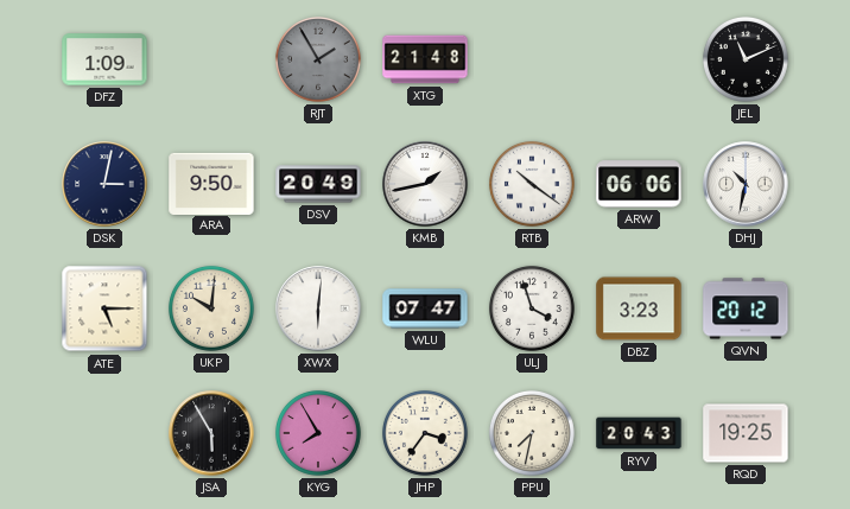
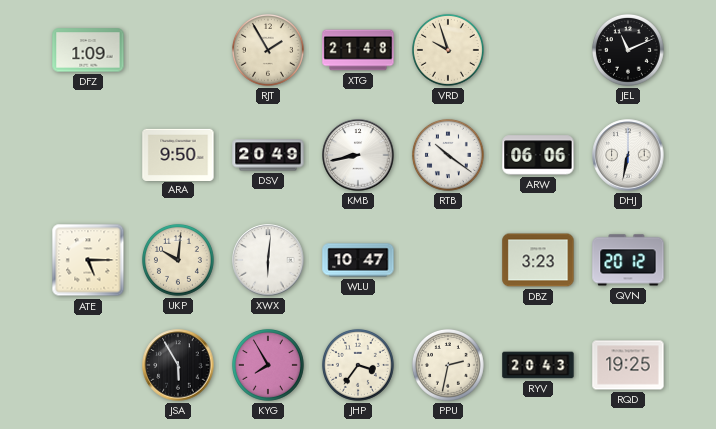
RJT dial: grey -> cream (268, 50)
VRD: none -> 9:57 (448, 50)
DSK: 3:02 -> none (104, 184)
KMB: 1:43 -> 8:43 (358, 155)
DHJ: 10:32 -> 6:32 (628, 155)
WLU: 07:47 -> 10:47 (358, 260)
ULJ: 3:57 -> none (532, 308)
PPU: 7:32 -> 2:32 (448, 365)
